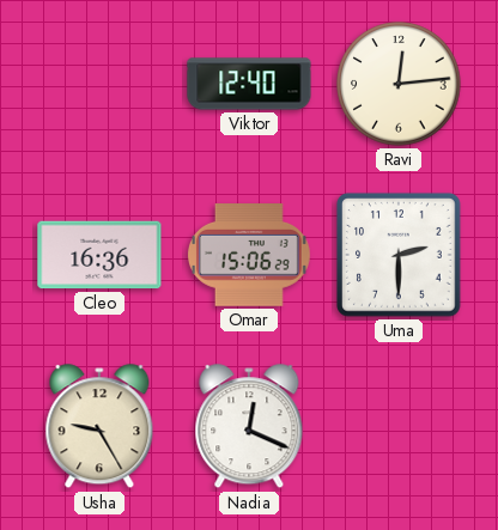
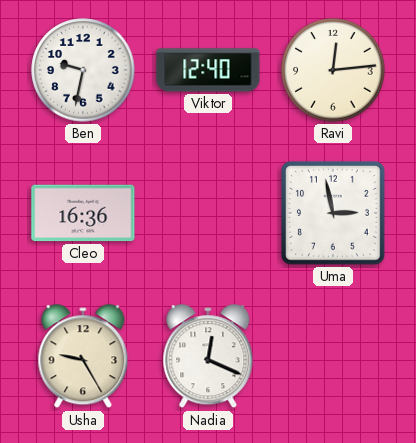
Ben: none -> 9:32 (83, 70)
Omar: 15:06 -> none (249, 256)
Uma: 2:30 -> 2:58 (334, 214)
